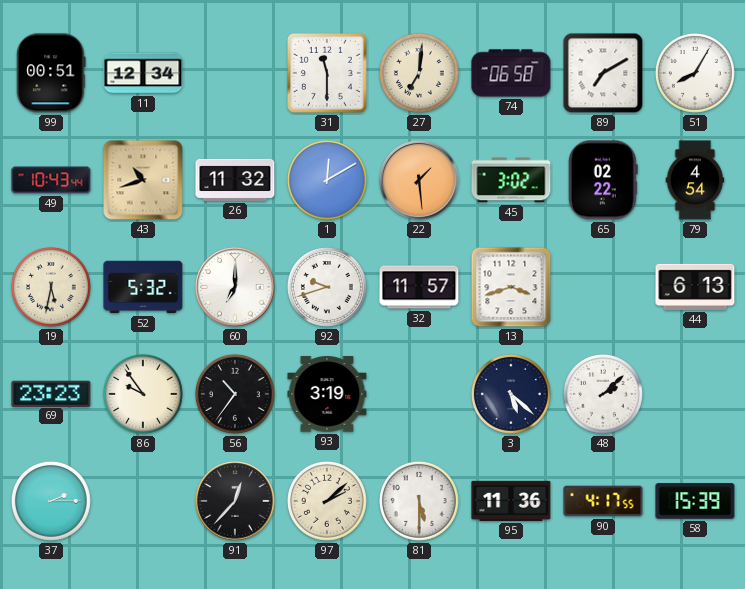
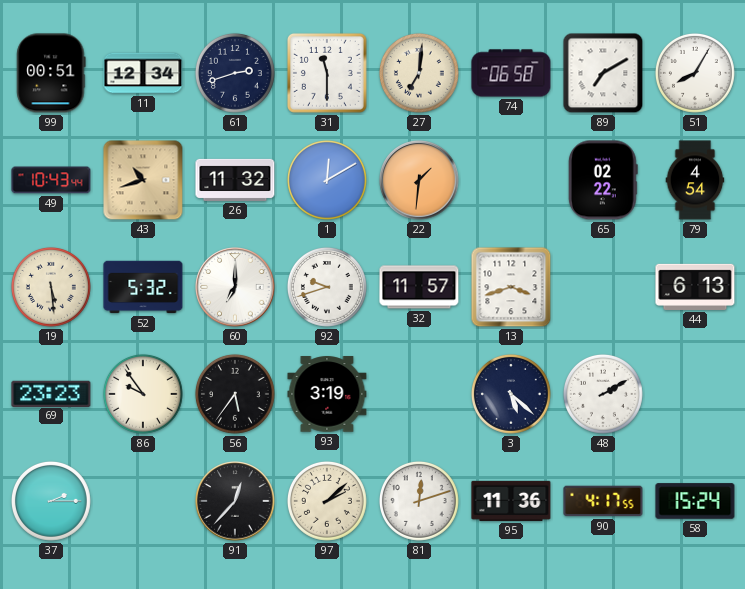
61: none -> 2:42 (235, 73)
22: 1:29 -> 1:31 (419, 180)
45: 3:02 -> none (511, 180)
19: 5:32 -> 5:29 (51, 287)
56: 10:36 -> 5:36 (235, 394)
48: 2:08 -> 2:10 (603, 394)
81: 5:30 -> 12:12 (419, 501)
58: 15:39 -> 15:24 (695, 501)
